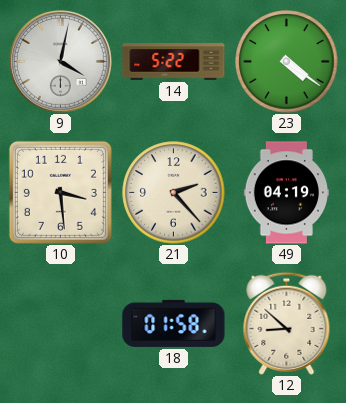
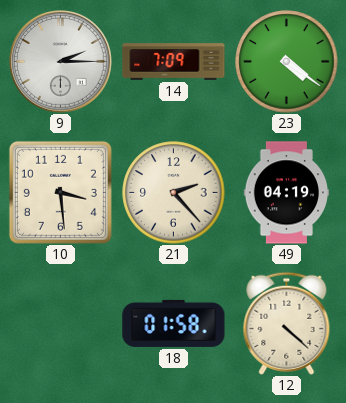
9: 4:02 -> 2:15 (60, 61)
14: 5:22 -> 7:09 (174, 62)
12: 8:52 -> 4:22 (287, 323)
